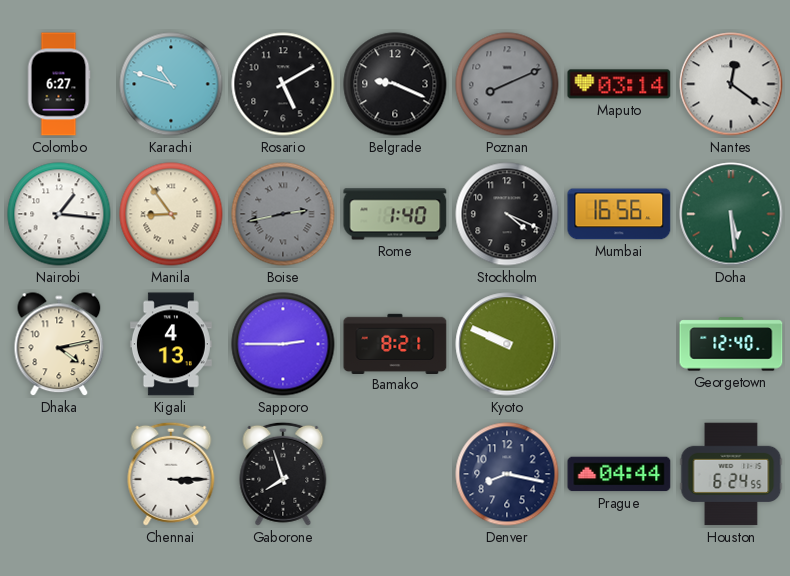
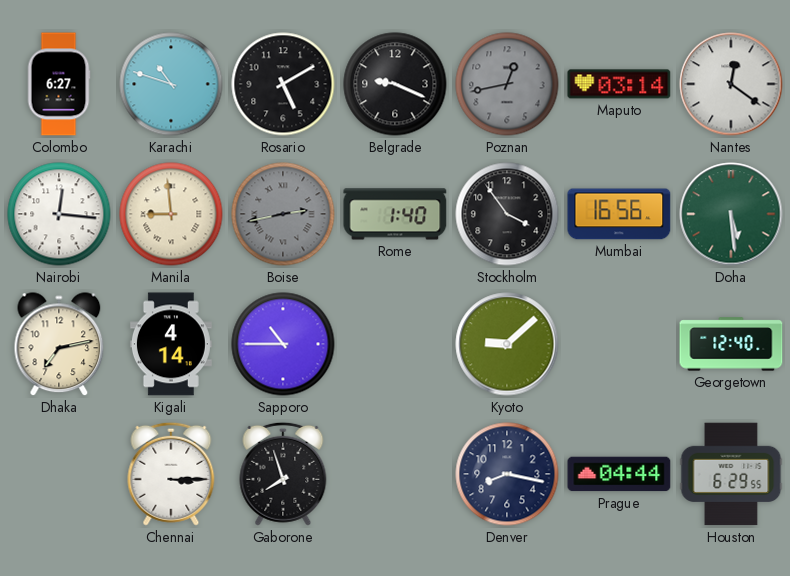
Poznan: 8:11 -> 12:43 (507, 84)
Nairobi: 1:16 -> 12:16 (59, 214)
Manila: 8:54 -> 8:59 (171, 214)
Stockholm: 4:19 -> 3:54 (507, 214)
Dhaka: 4:13 -> 7:13 (59, 345)
Kigali: 4:13 -> 4:14 (171, 344)
Sapporo: 2:45 -> 10:45 (283, 344)
Bamako: 8:21 -> none (395, 343)
Kyoto: 9:49 -> 9:08 (507, 344)
Houston: 6:24 -> 6:29 (731, 474)
